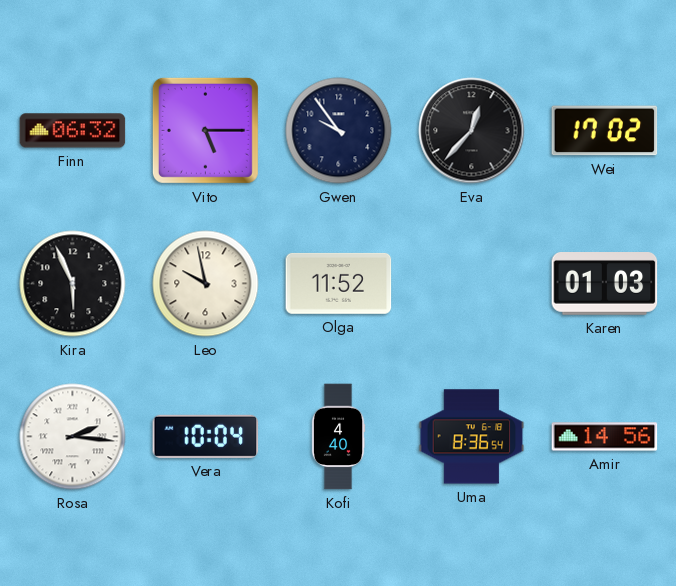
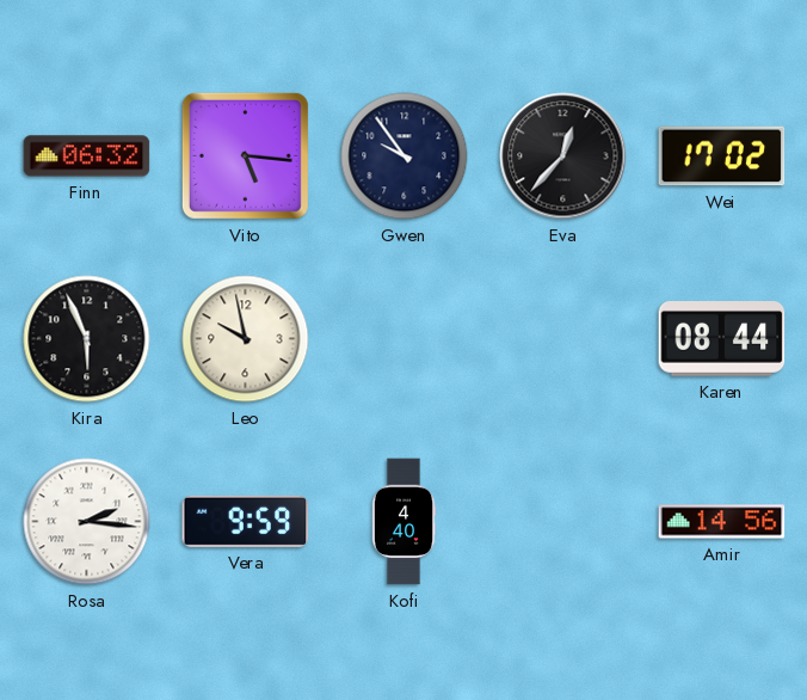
Vito: 5:15 -> 5:16 (245, 155)
Olga: 11:52 -> none (339, 283)
Karen: 01:03 -> 08:44 (722, 339)
Vera: 10:04 -> 9:59 (246, 521)
Uma: 8:36 -> none (472, 437)
